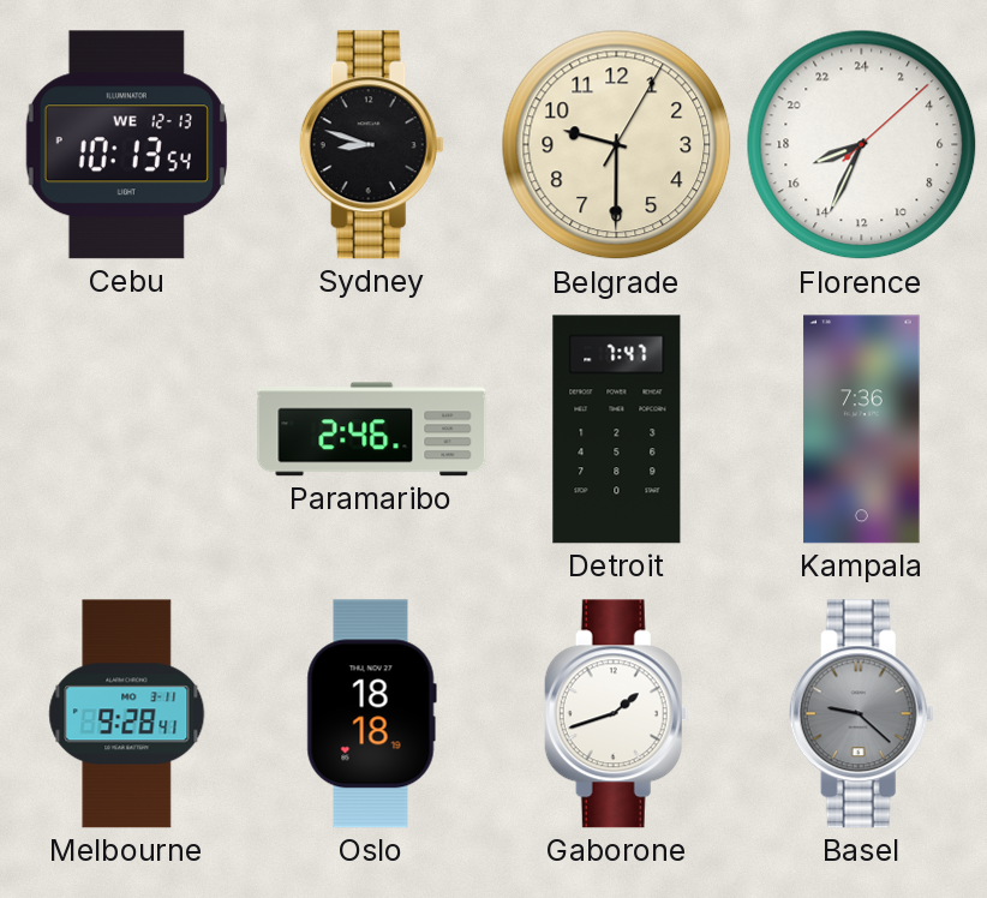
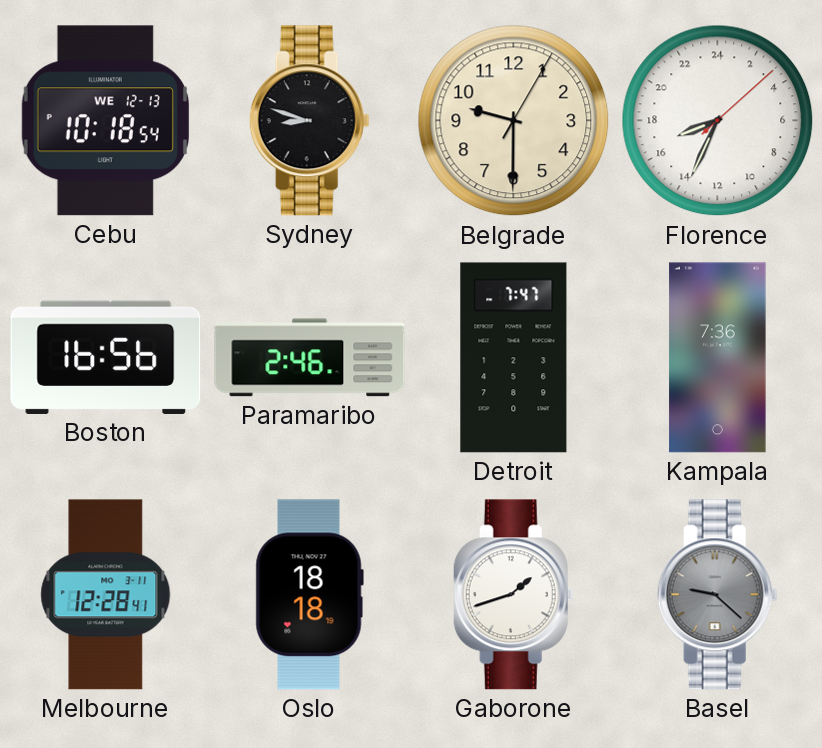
Cebu: 10:13 -> 10:18 (105, 121)
Boston: none -> 16:56 (106, 357)
Melbourne: 9:28 -> 12:28 (106, 595)
